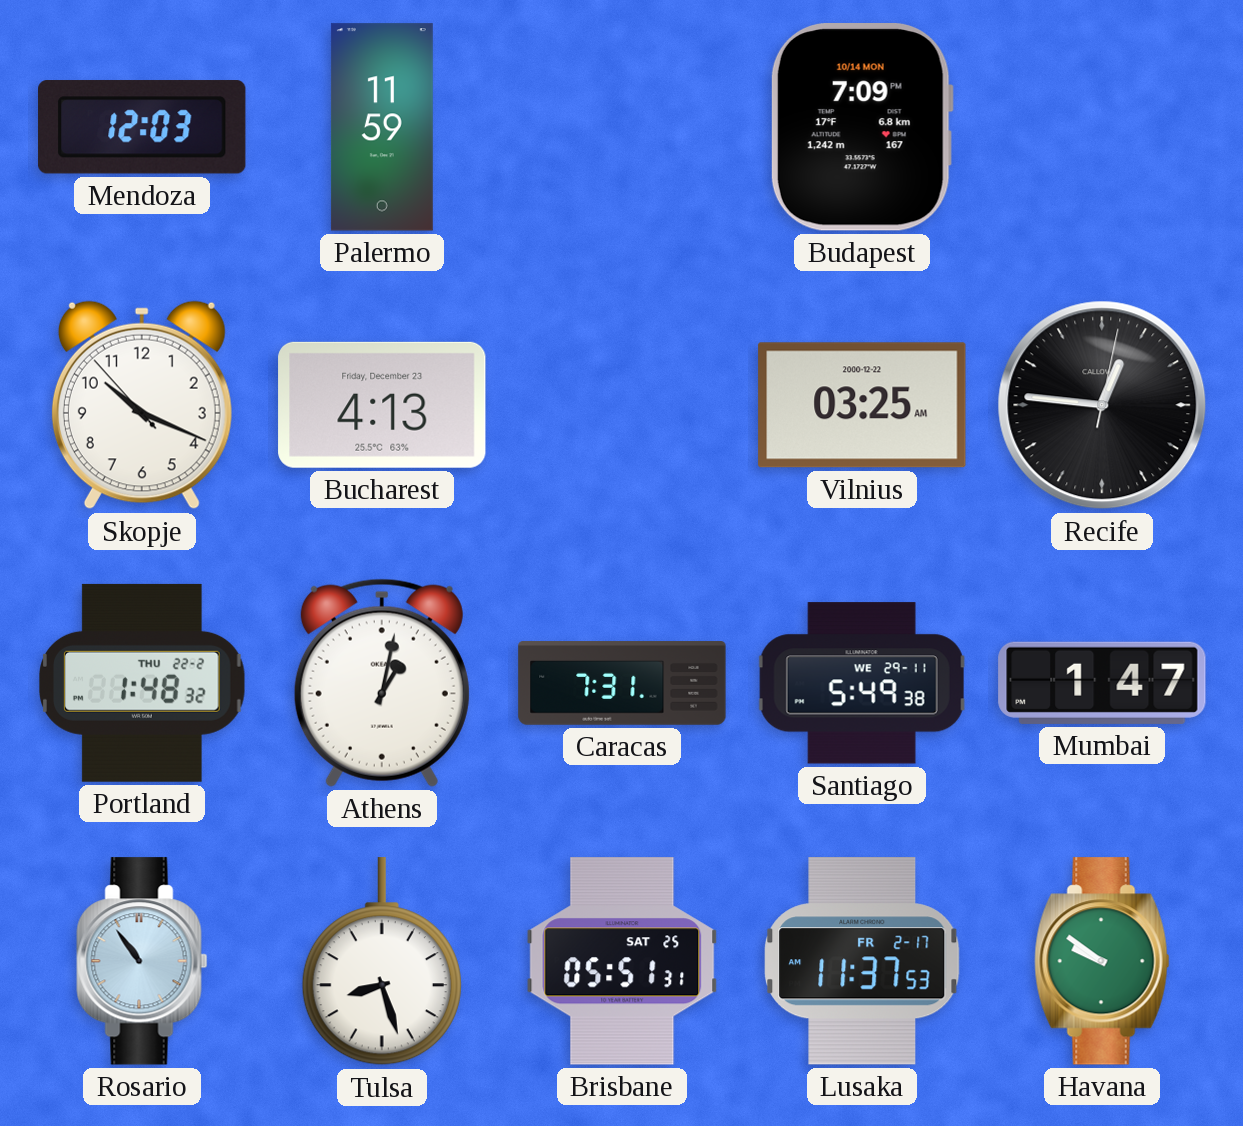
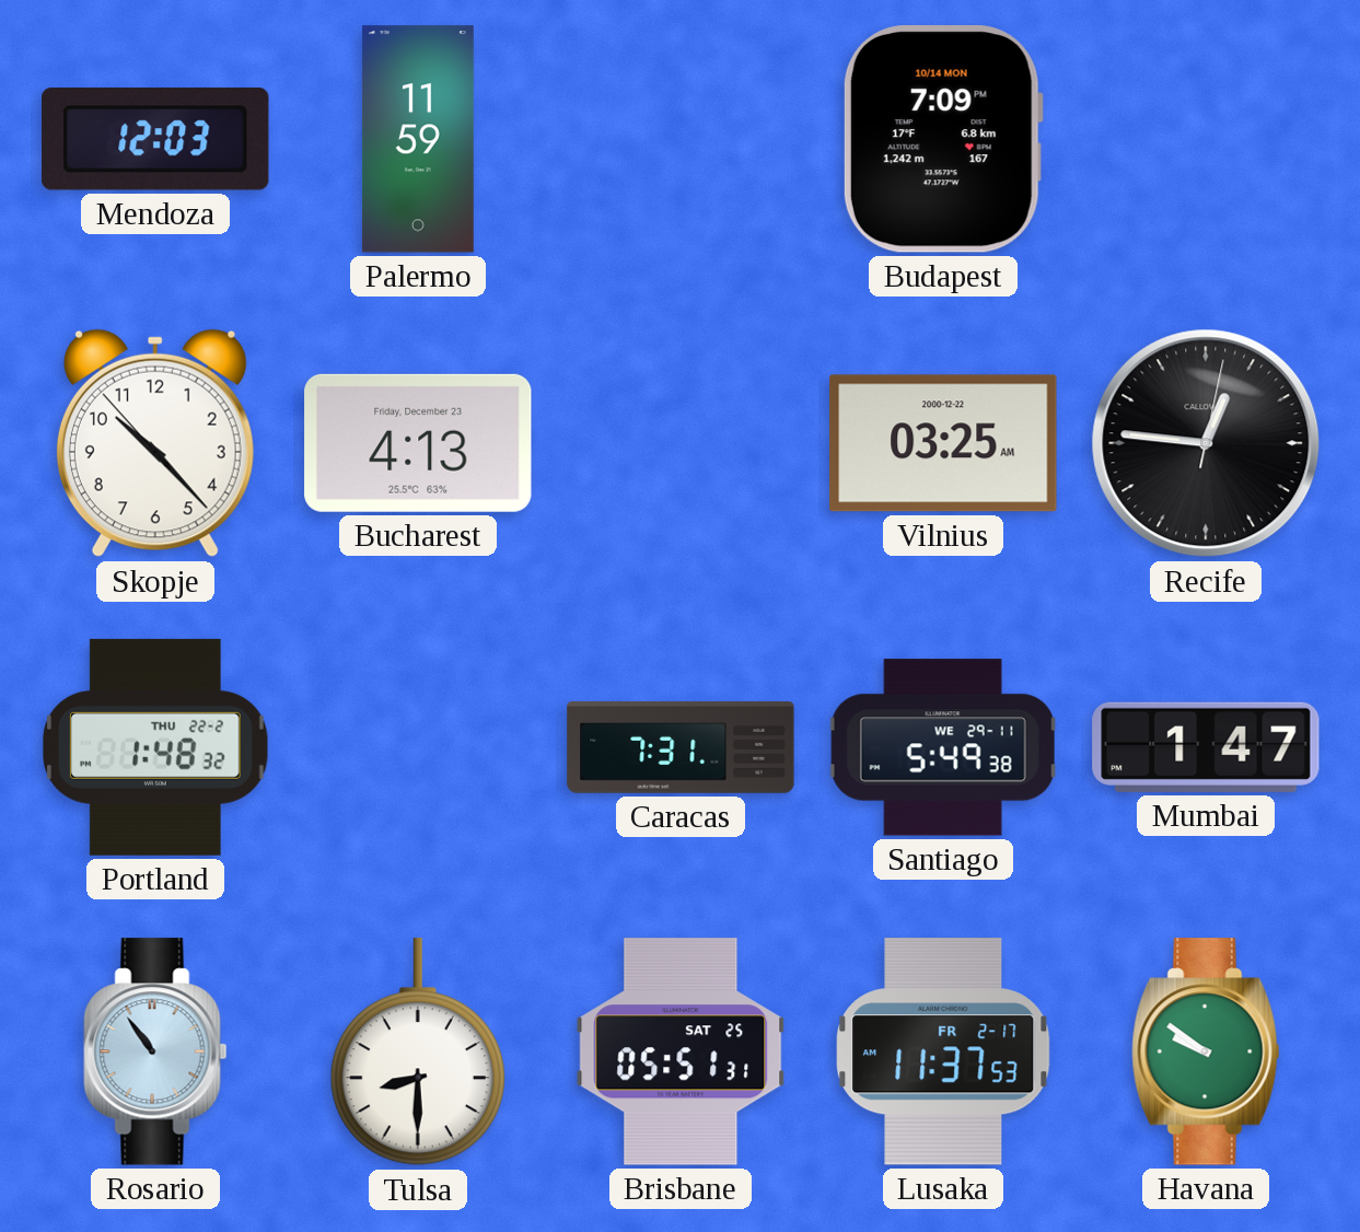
Skopje: 10:18 -> 10:22 (155, 443)
Athens: 1:02 -> none (382, 683)
Tulsa: 8:27 -> 8:30 (418, 1053)
